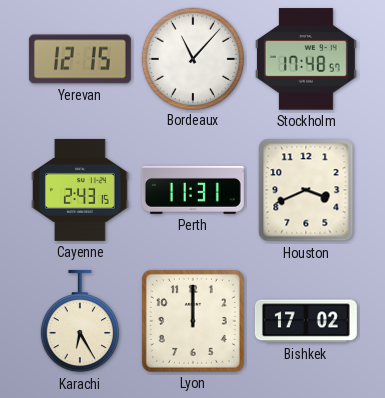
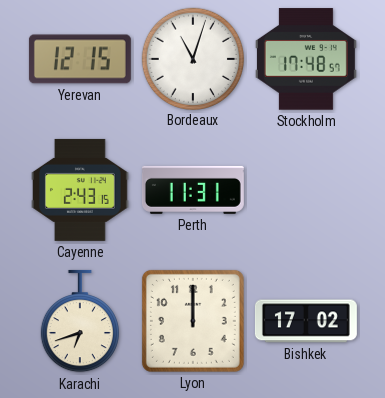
Bordeaux: 11:07 -> 11:03 (192, 58)
Houston: 3:41 -> none (306, 190)
Karachi: 6:25 -> 6:42 (80, 321)
